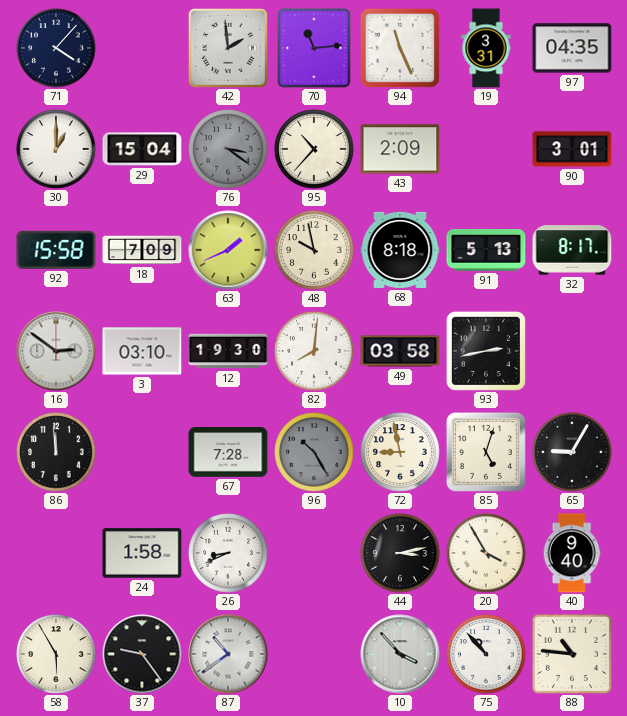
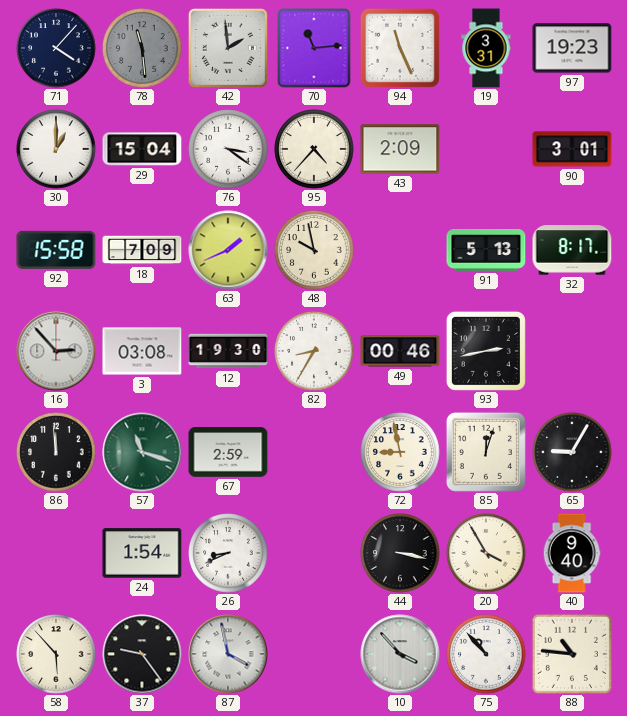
78: none -> 11:29 (142, 48)
97: 04:35 -> 19:23 (572, 48)
76 dial: grey -> white (228, 149)
95: 10:37 -> 4:37 (314, 149)
68: 8:18 -> none (400, 250)
16: 2:51 -> 2:53 (56, 351)
3: 03:10 -> 03:08 (142, 351)
82: 8:01 -> 8:35 (314, 351)
49: 03:58 -> 00:46 (400, 351)
57: none -> 11:18 (142, 452)
67: 7:28 -> 2:59 (228, 453)
96: 10:25 -> none (314, 452)
85: 5:03 -> 12:03 (486, 452)
24: 1:58 -> 1:54 (142, 553)
44: 3:13 -> 3:17 (400, 553)
58: 5:55 -> 5:53 (56, 654)
87: 10:39 -> 3:58 (228, 654)
